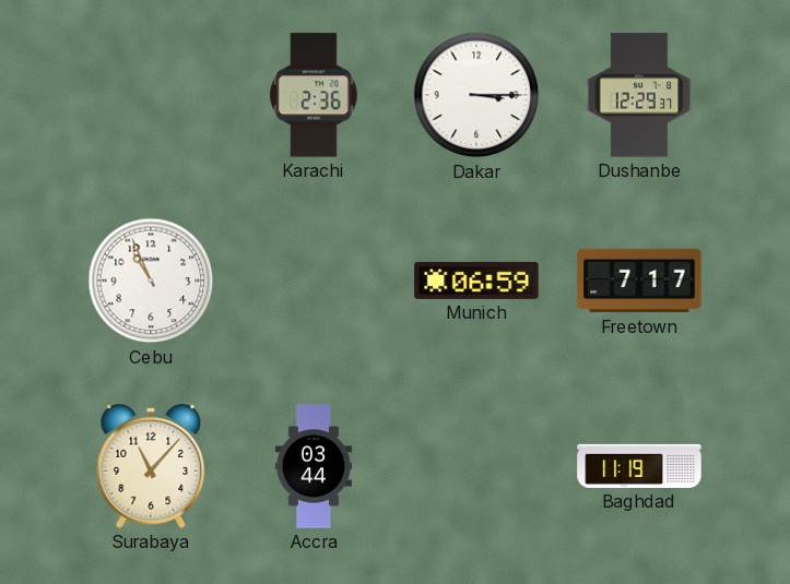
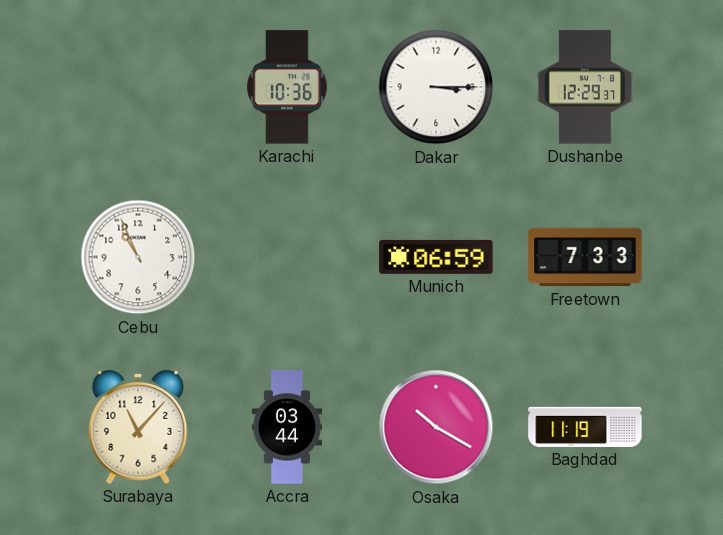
Karachi: 2:36 -> 10:36 (287, 87)
Freetown: 7:17 -> 7:33 (585, 257)
Osaka: none -> 10:20 (436, 427)
